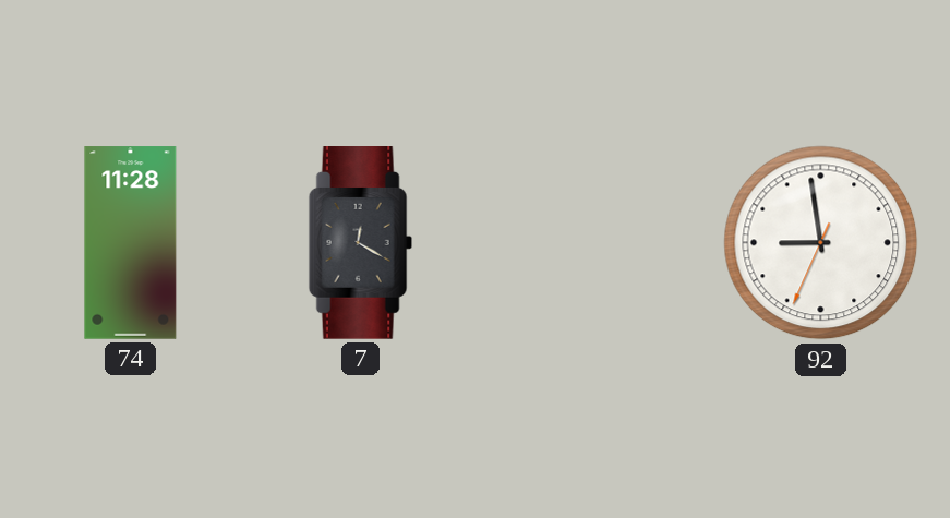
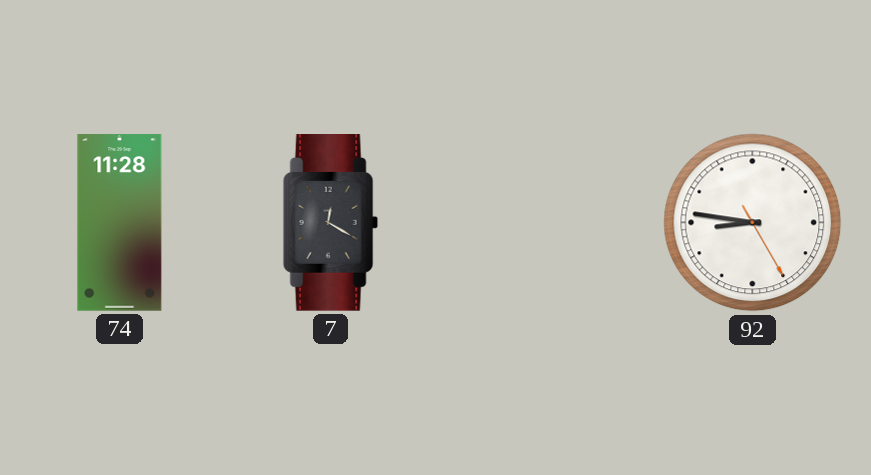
92: 8:58 -> 8:46 (753, 223)
